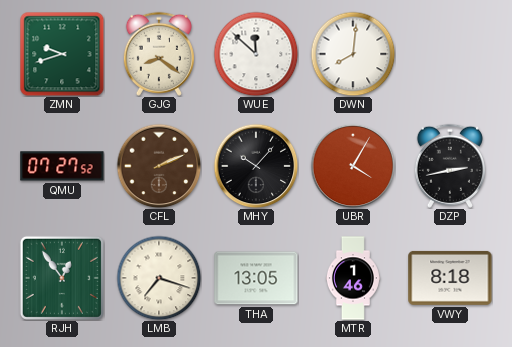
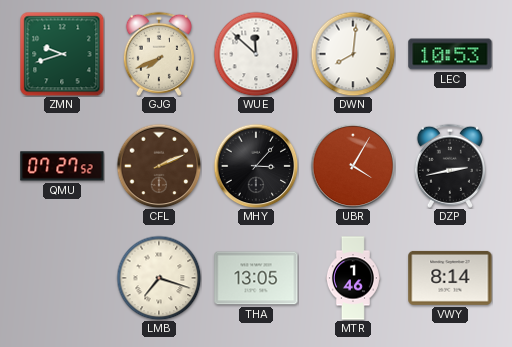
GJG: 8:21 -> 7:41 (159, 54)
LEC: none -> 10:53 (450, 54)
MHY: 10:07 -> 3:07 (256, 166)
RJH: 12:54 -> none (62, 278)
VWY: 8:18 -> 8:14 (450, 278)
